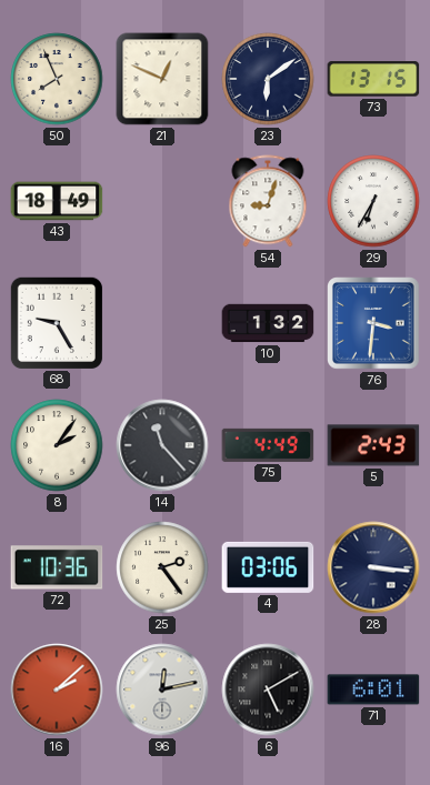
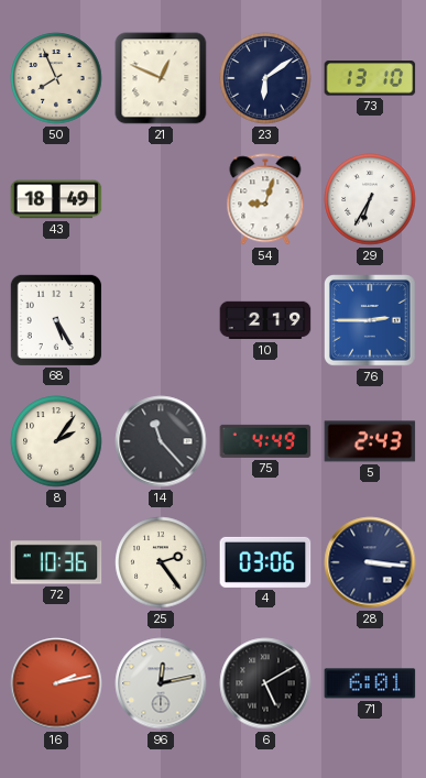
73: 13:15 -> 13:10 (370, 78)
68: 9:25 -> 5:25 (55, 319)
10: 1:32 -> 2:19 (265, 320)
76: 3:31 -> 2:45 (370, 320)
16: 2:08 -> 2:13 (56, 683)
